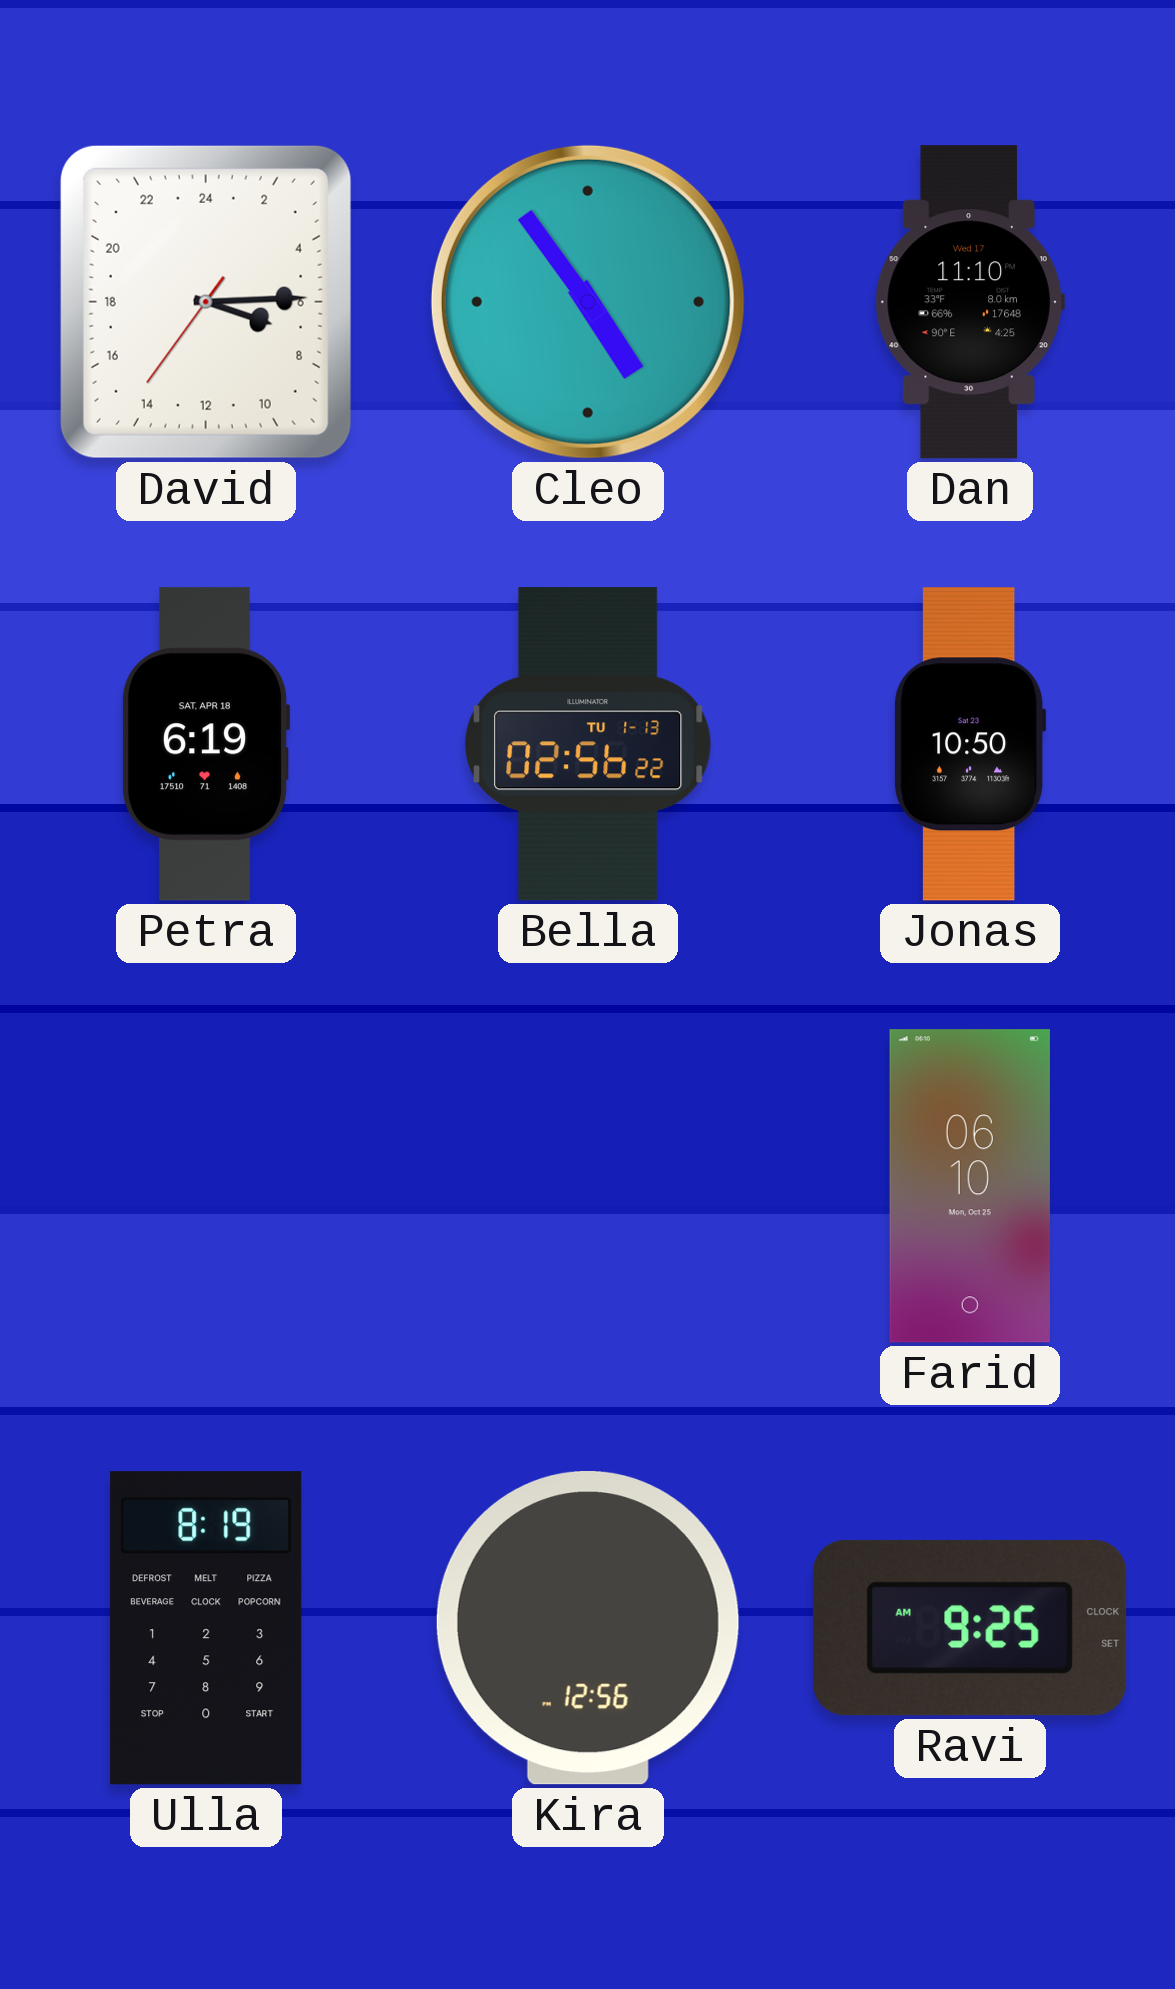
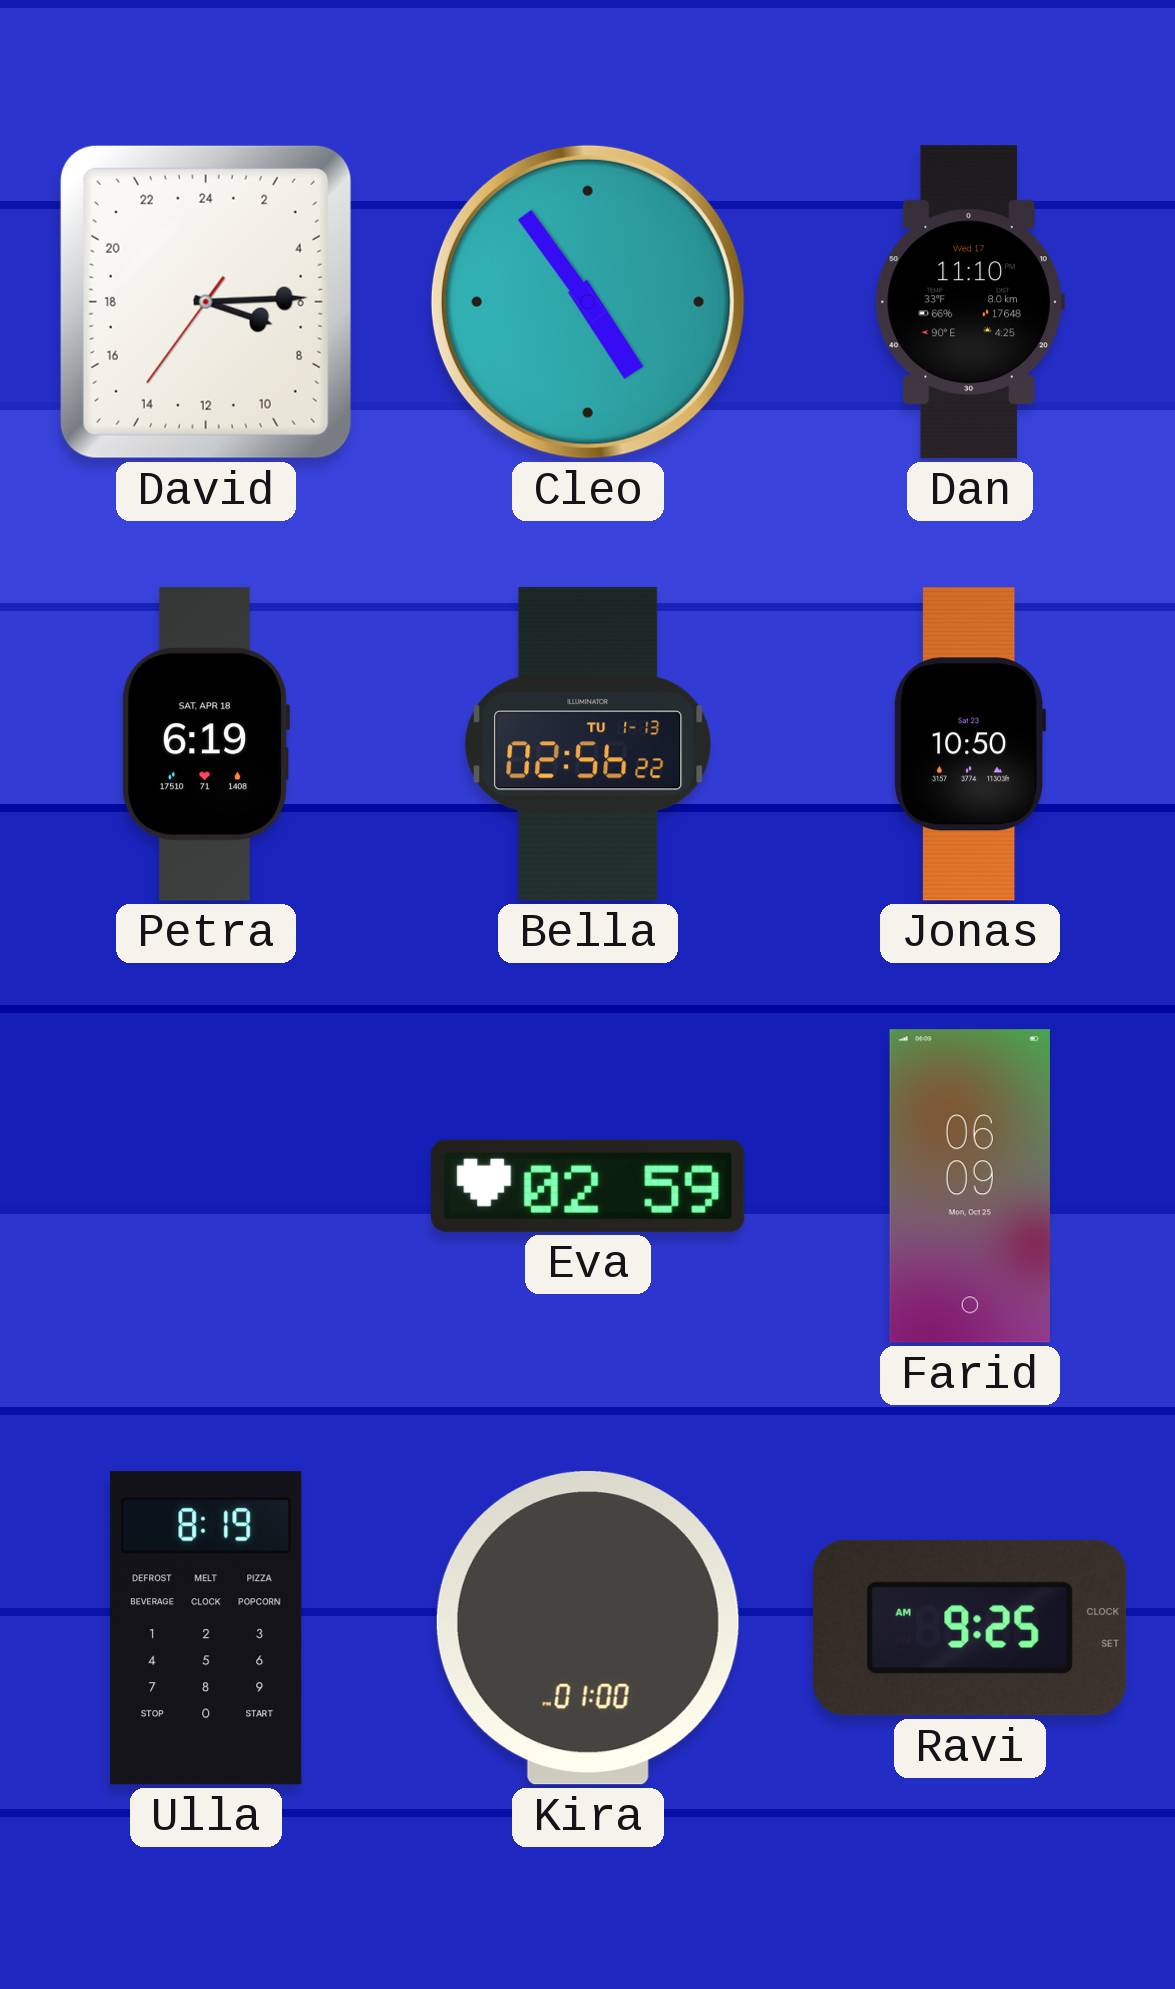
Eva: none -> 02:59 (588, 1186)
Farid: 06:10 -> 06:09 (970, 1186)
Kira: 12:56 -> 01:00 (588, 1629)
